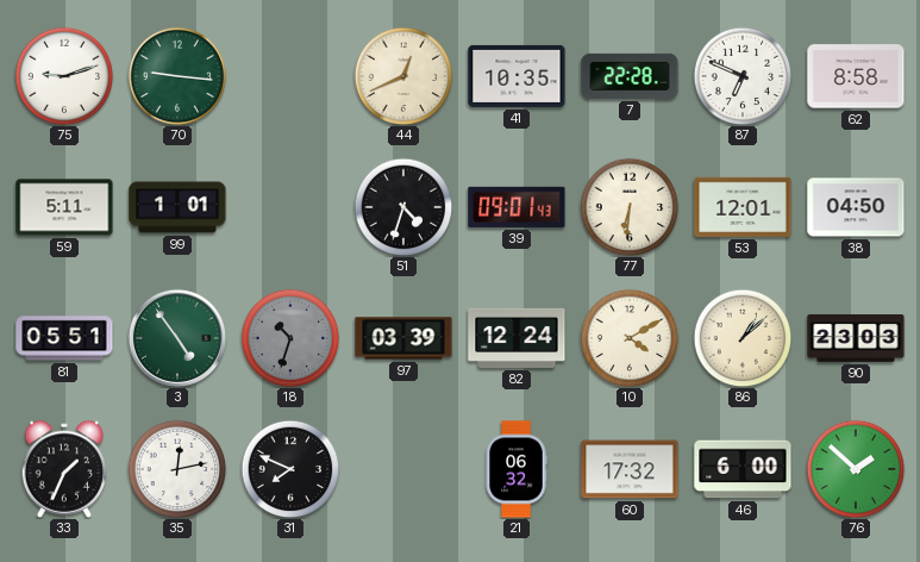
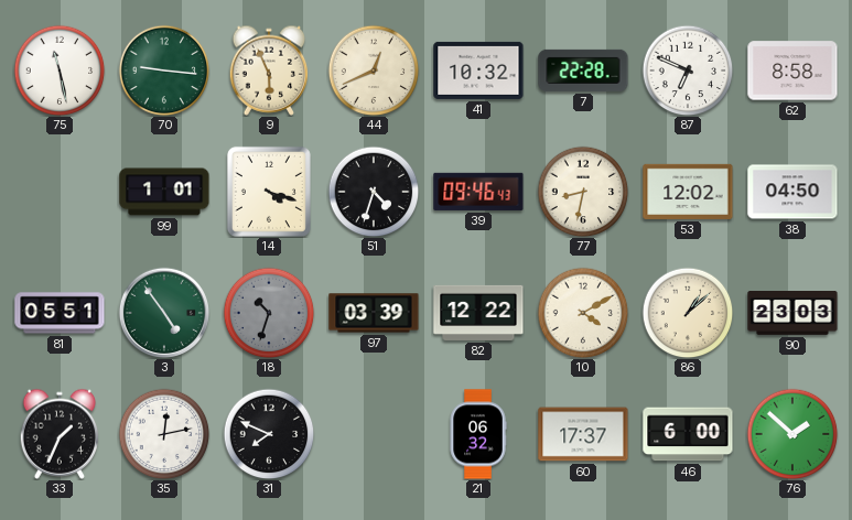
75: 9:12 -> 11:28 (60, 71)
9: none -> 5:56 (269, 71)
41: 10:35 -> 10:32 (478, 71)
59: 5:11 -> none (64, 207)
14: none -> 4:18 (269, 192)
39: 09:01 -> 09:46 (478, 192)
77: 6:31 -> 8:32 (583, 192)
53: 12:01 -> 12:02 (688, 192)
82: 12:24 -> 12:22 (478, 313)
60: 17:32 -> 17:37 (583, 434)
